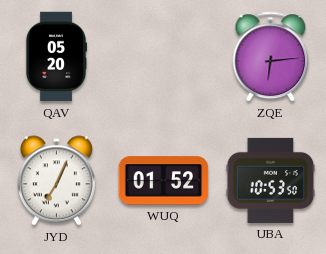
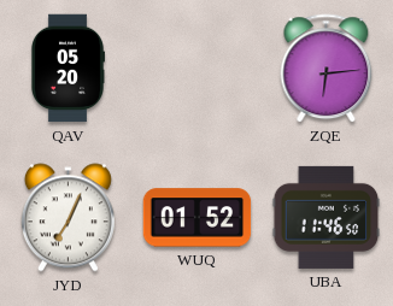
UBA: 10:53 -> 11:46 (327, 217)
